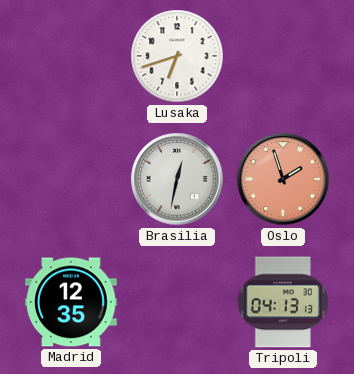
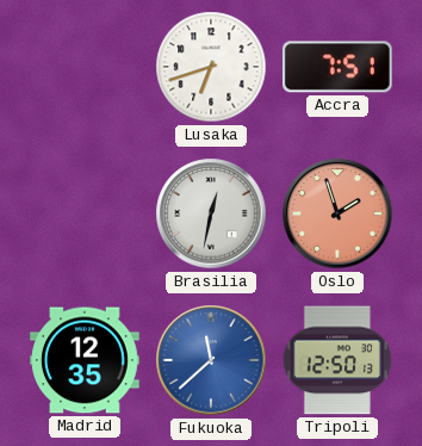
Accra: none -> 7:51 (337, 67)
Fukuoka: none -> 11:38 (211, 360)
Tripoli: 04:13 -> 12:50 (337, 360)
